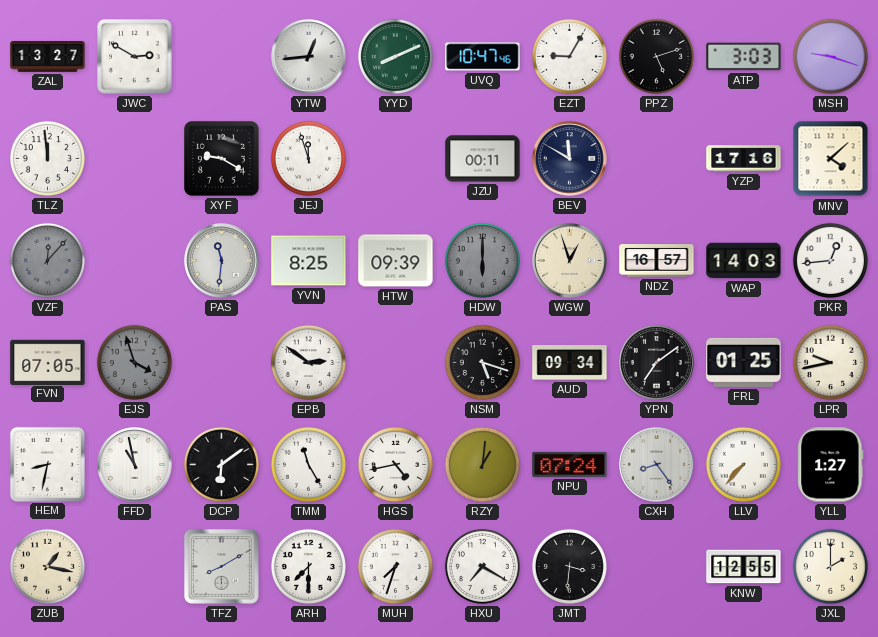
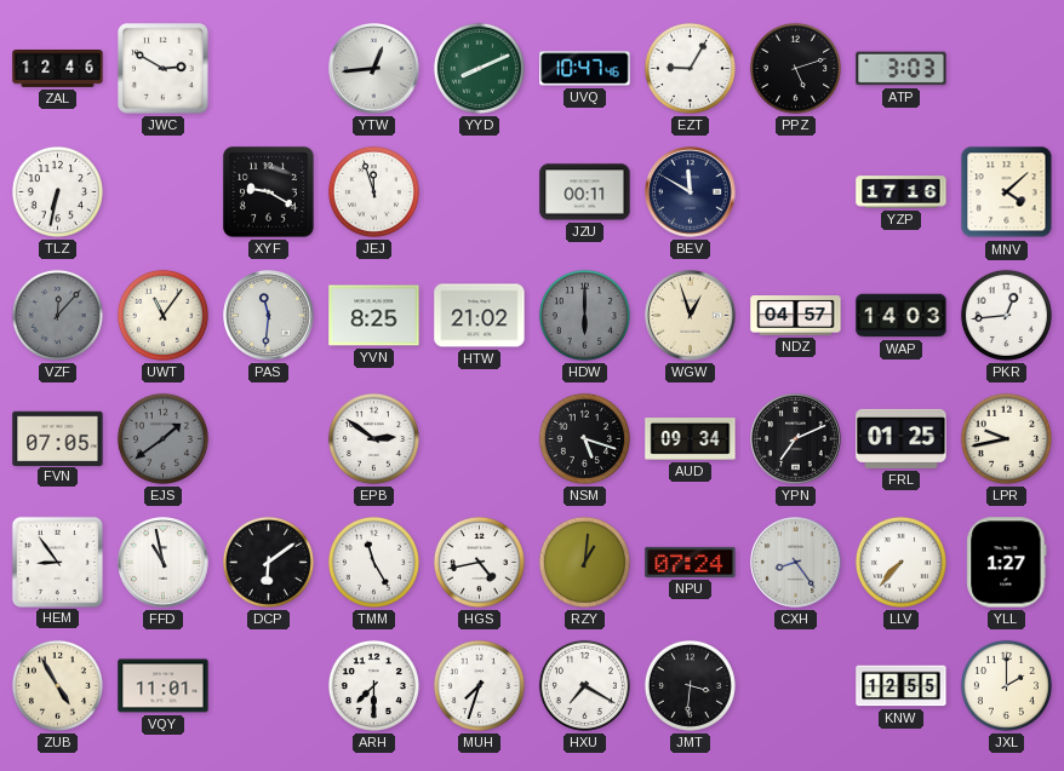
ZAL: 13:27 -> 12:46 (58, 69)
MSH: 9:18 -> none (830, 56)
TLZ: 11:59 -> 6:32 (57, 191)
UWT: none -> 11:06 (162, 315)
HTW: 09:39 -> 21:02 (480, 316)
NDZ: 16:57 -> 04:57 (796, 316)
EJS: 3:57 -> 1:39 (162, 438)
YPN: 7:09 -> 7:11 (796, 439)
HEM: 8:32 -> 8:54 (57, 562)
ZUB: 1:17 -> 4:55 (57, 685)
VQY: none -> 11:01 (164, 686)
TFZ: 8:10 -> none (221, 566)
